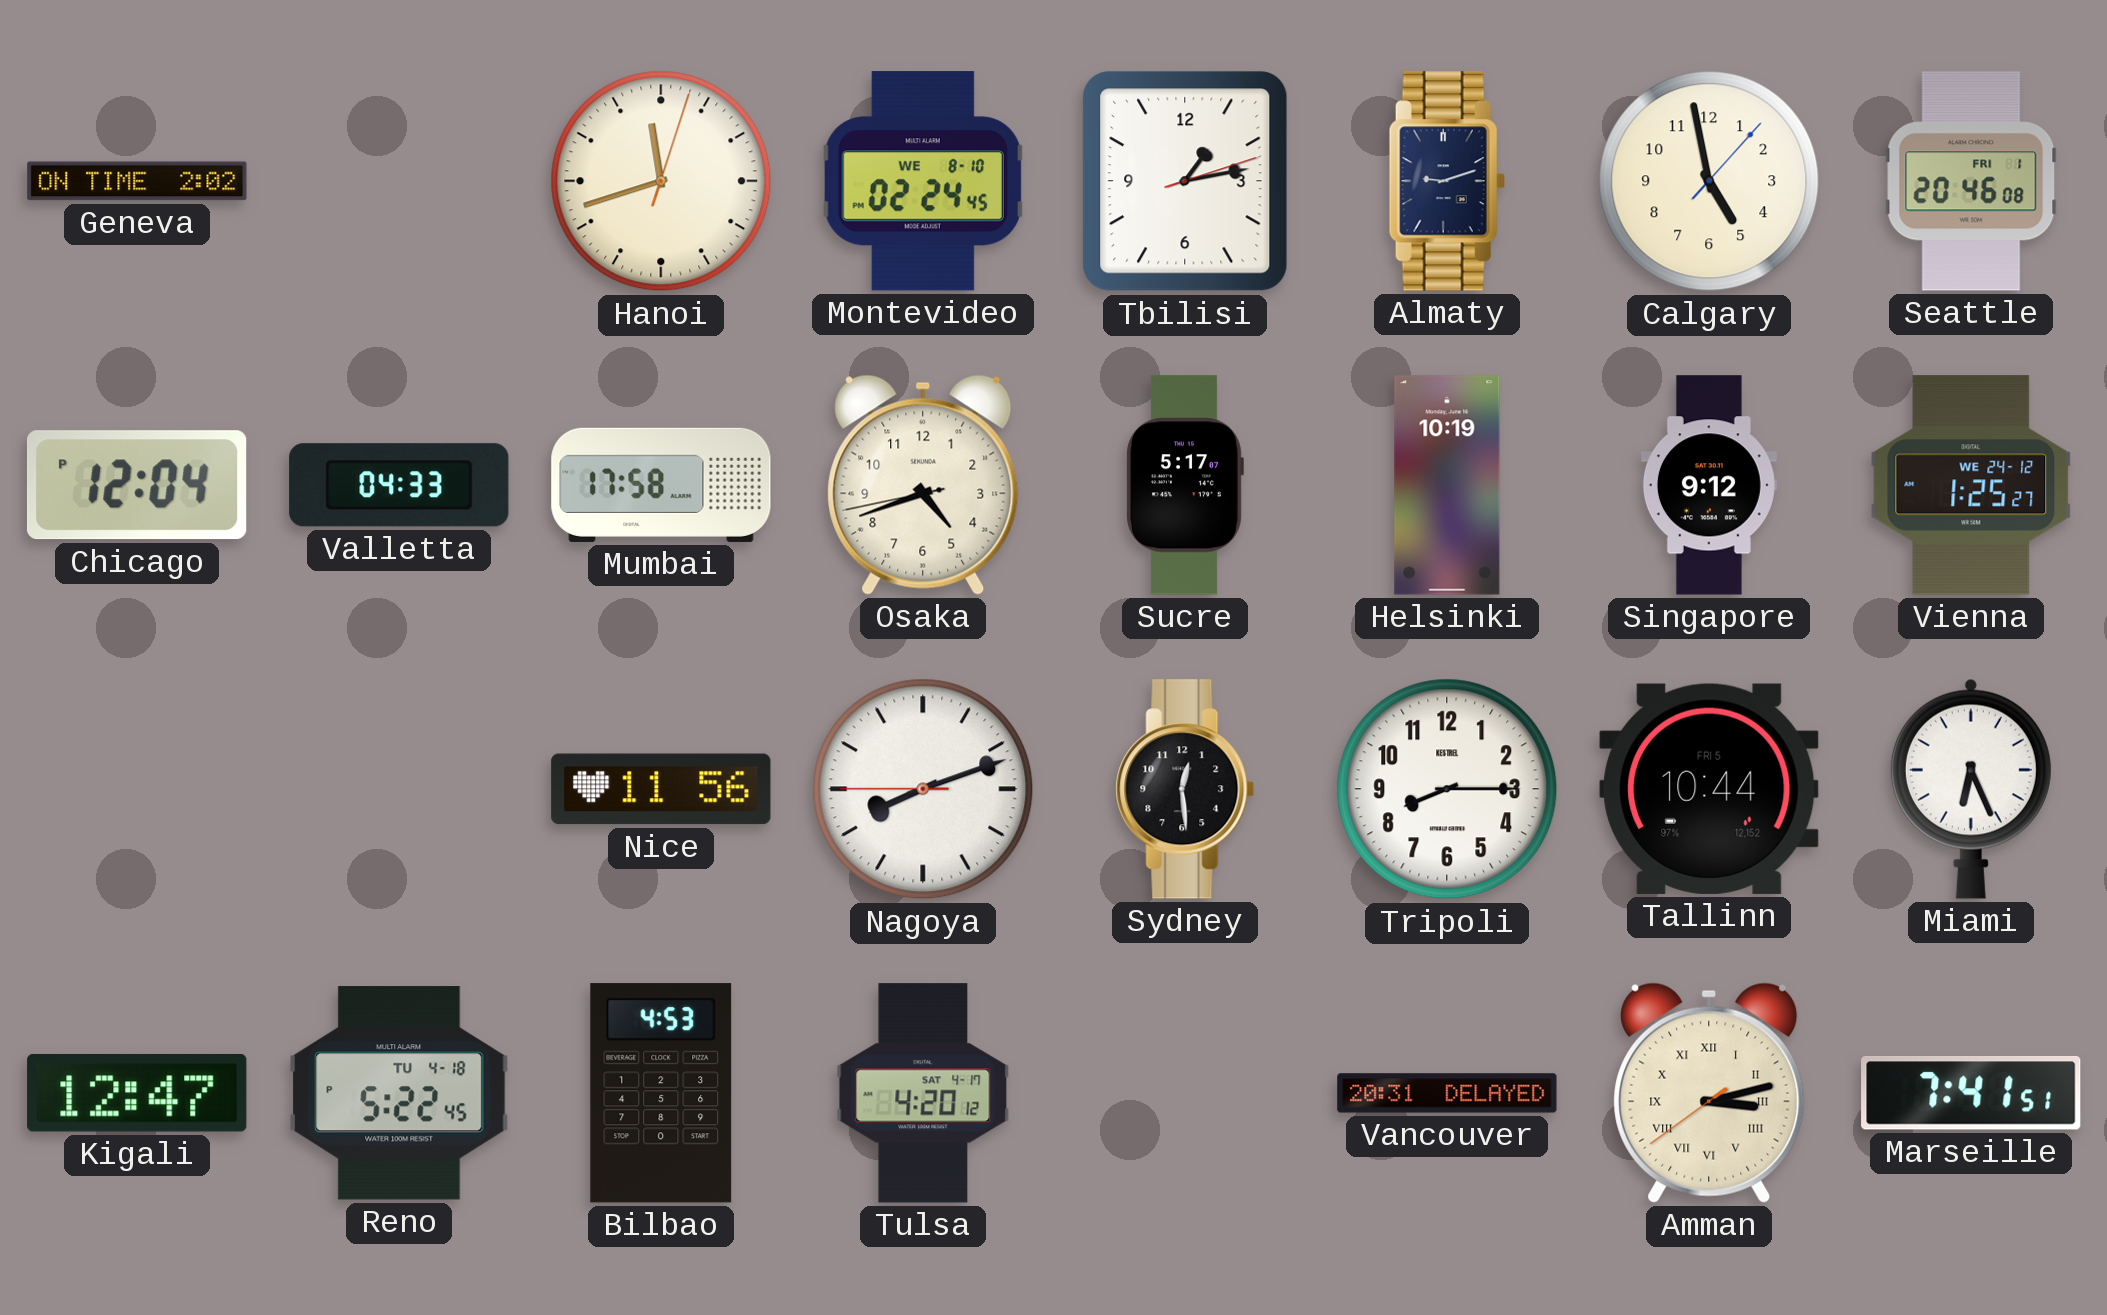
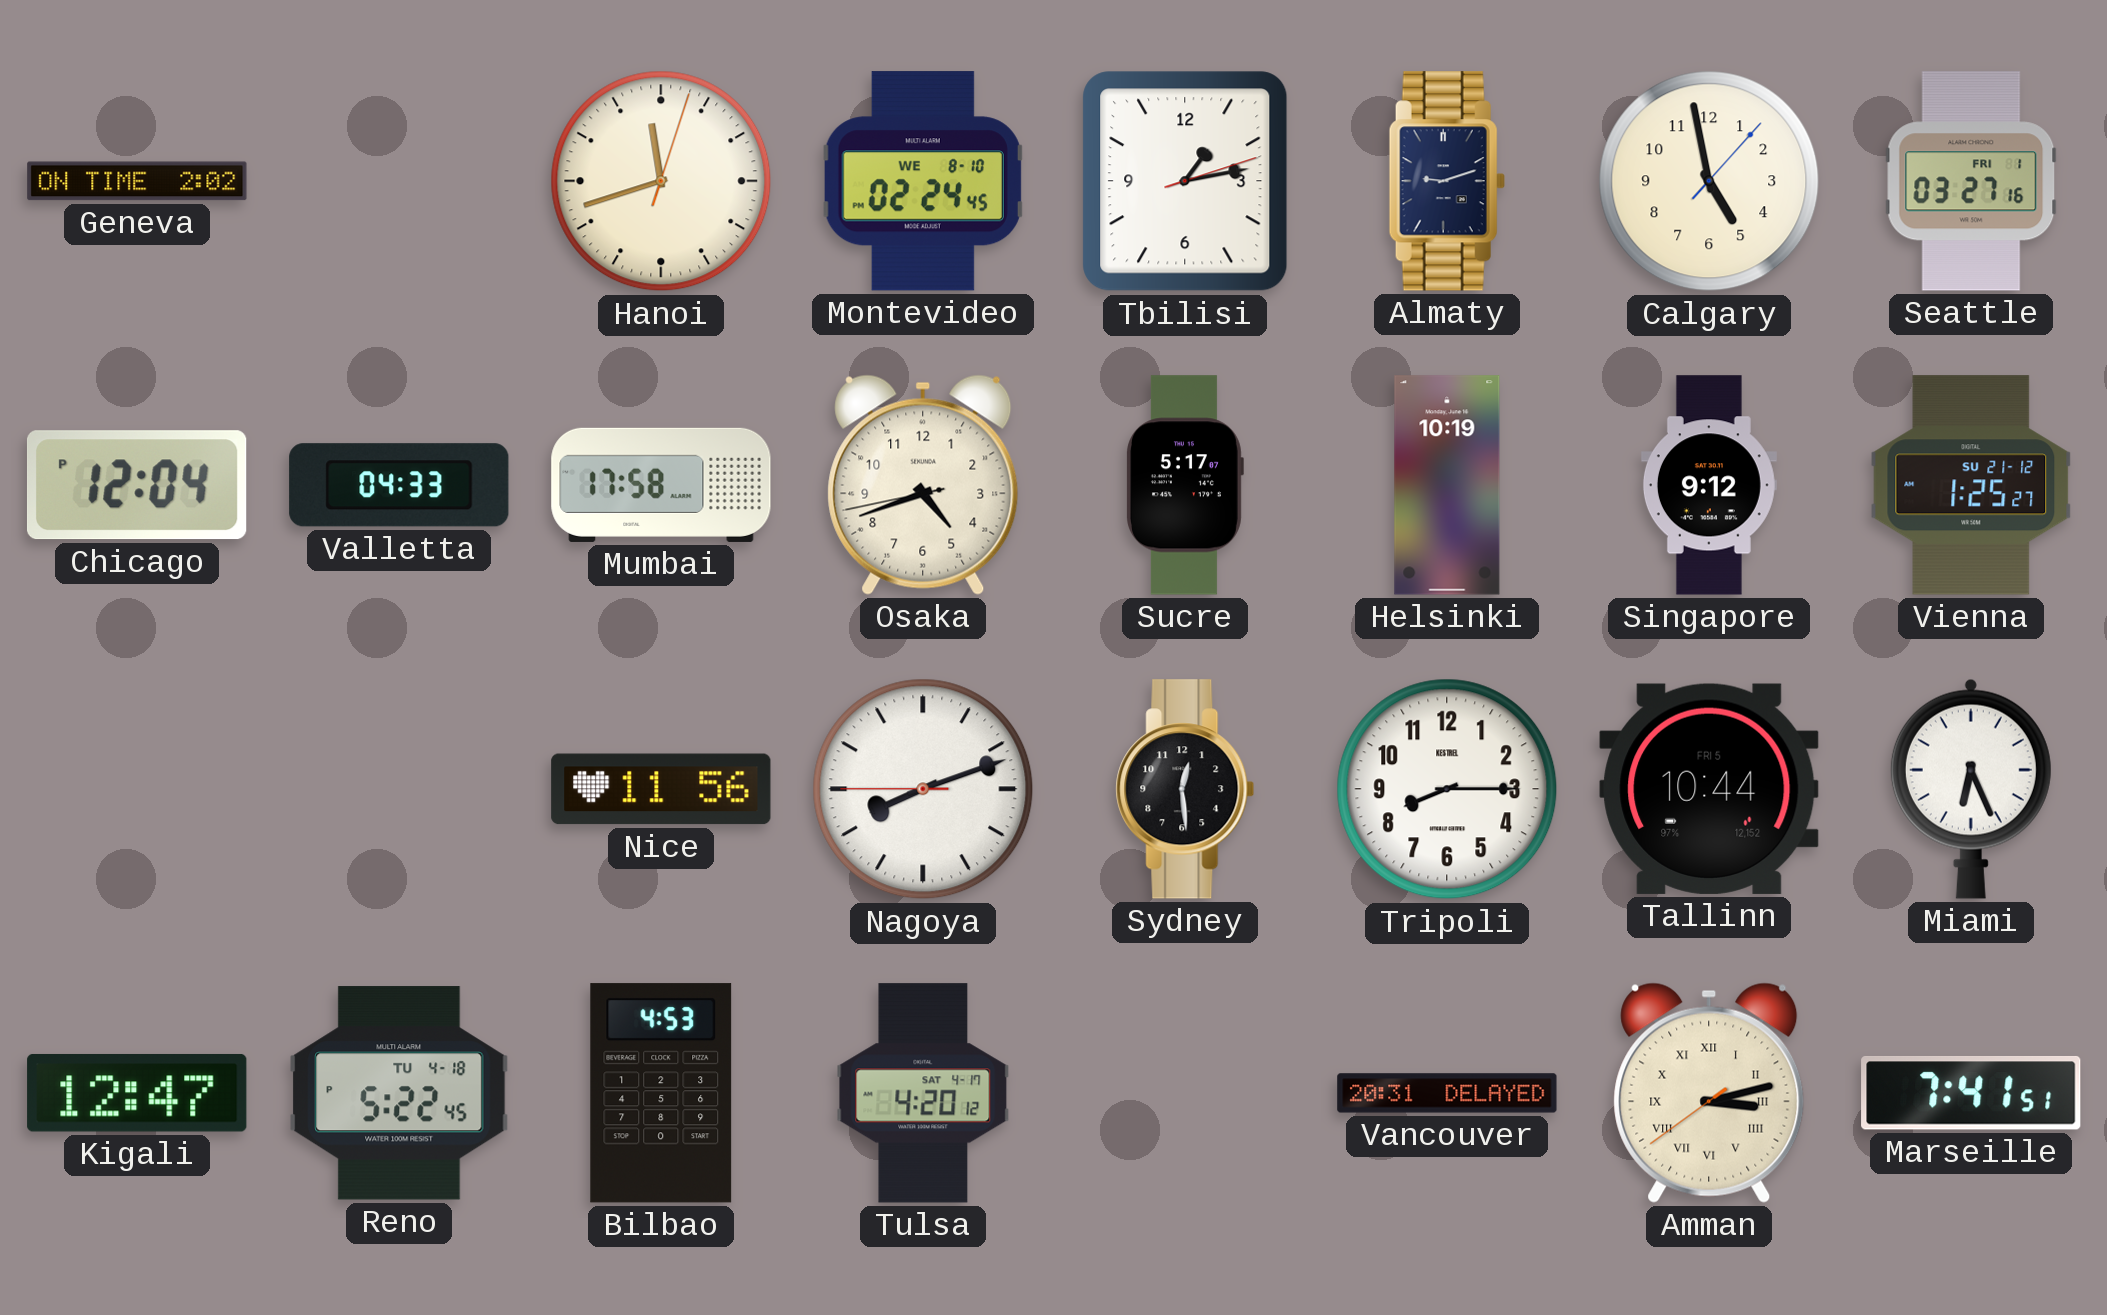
Seattle: 20:46 -> 03:27 (1971, 181)
Vienna date: WE 24-12 -> SU 21-12 (1971, 485)
